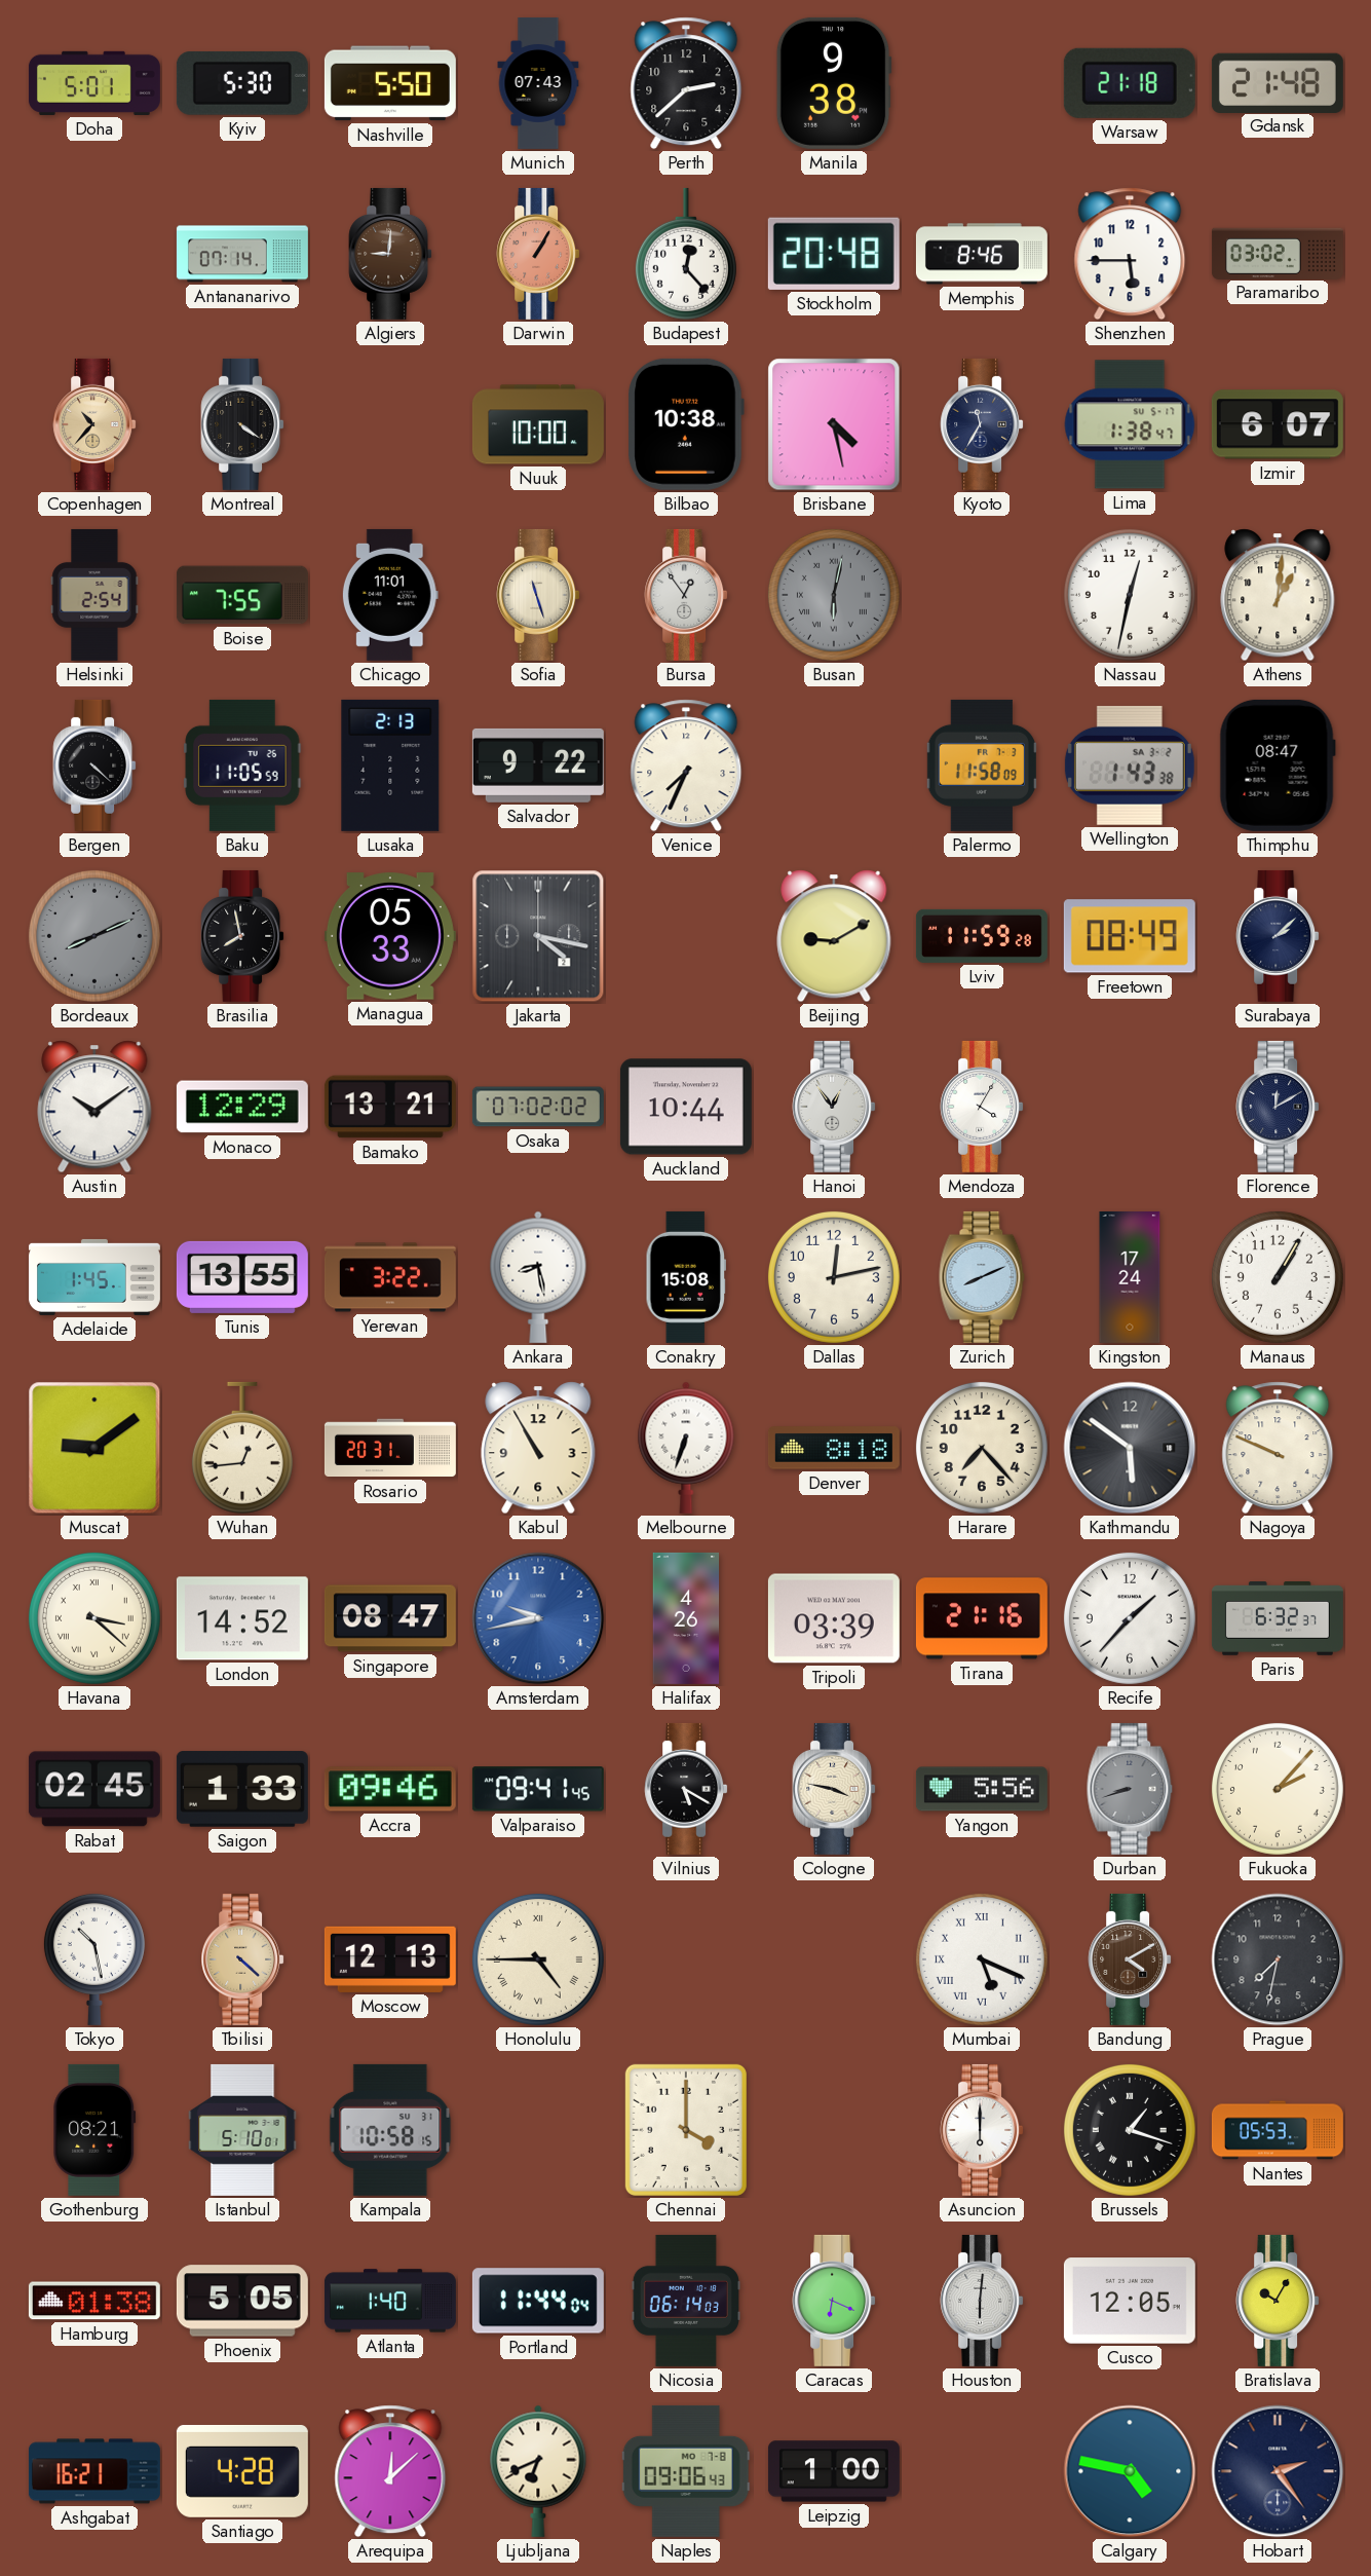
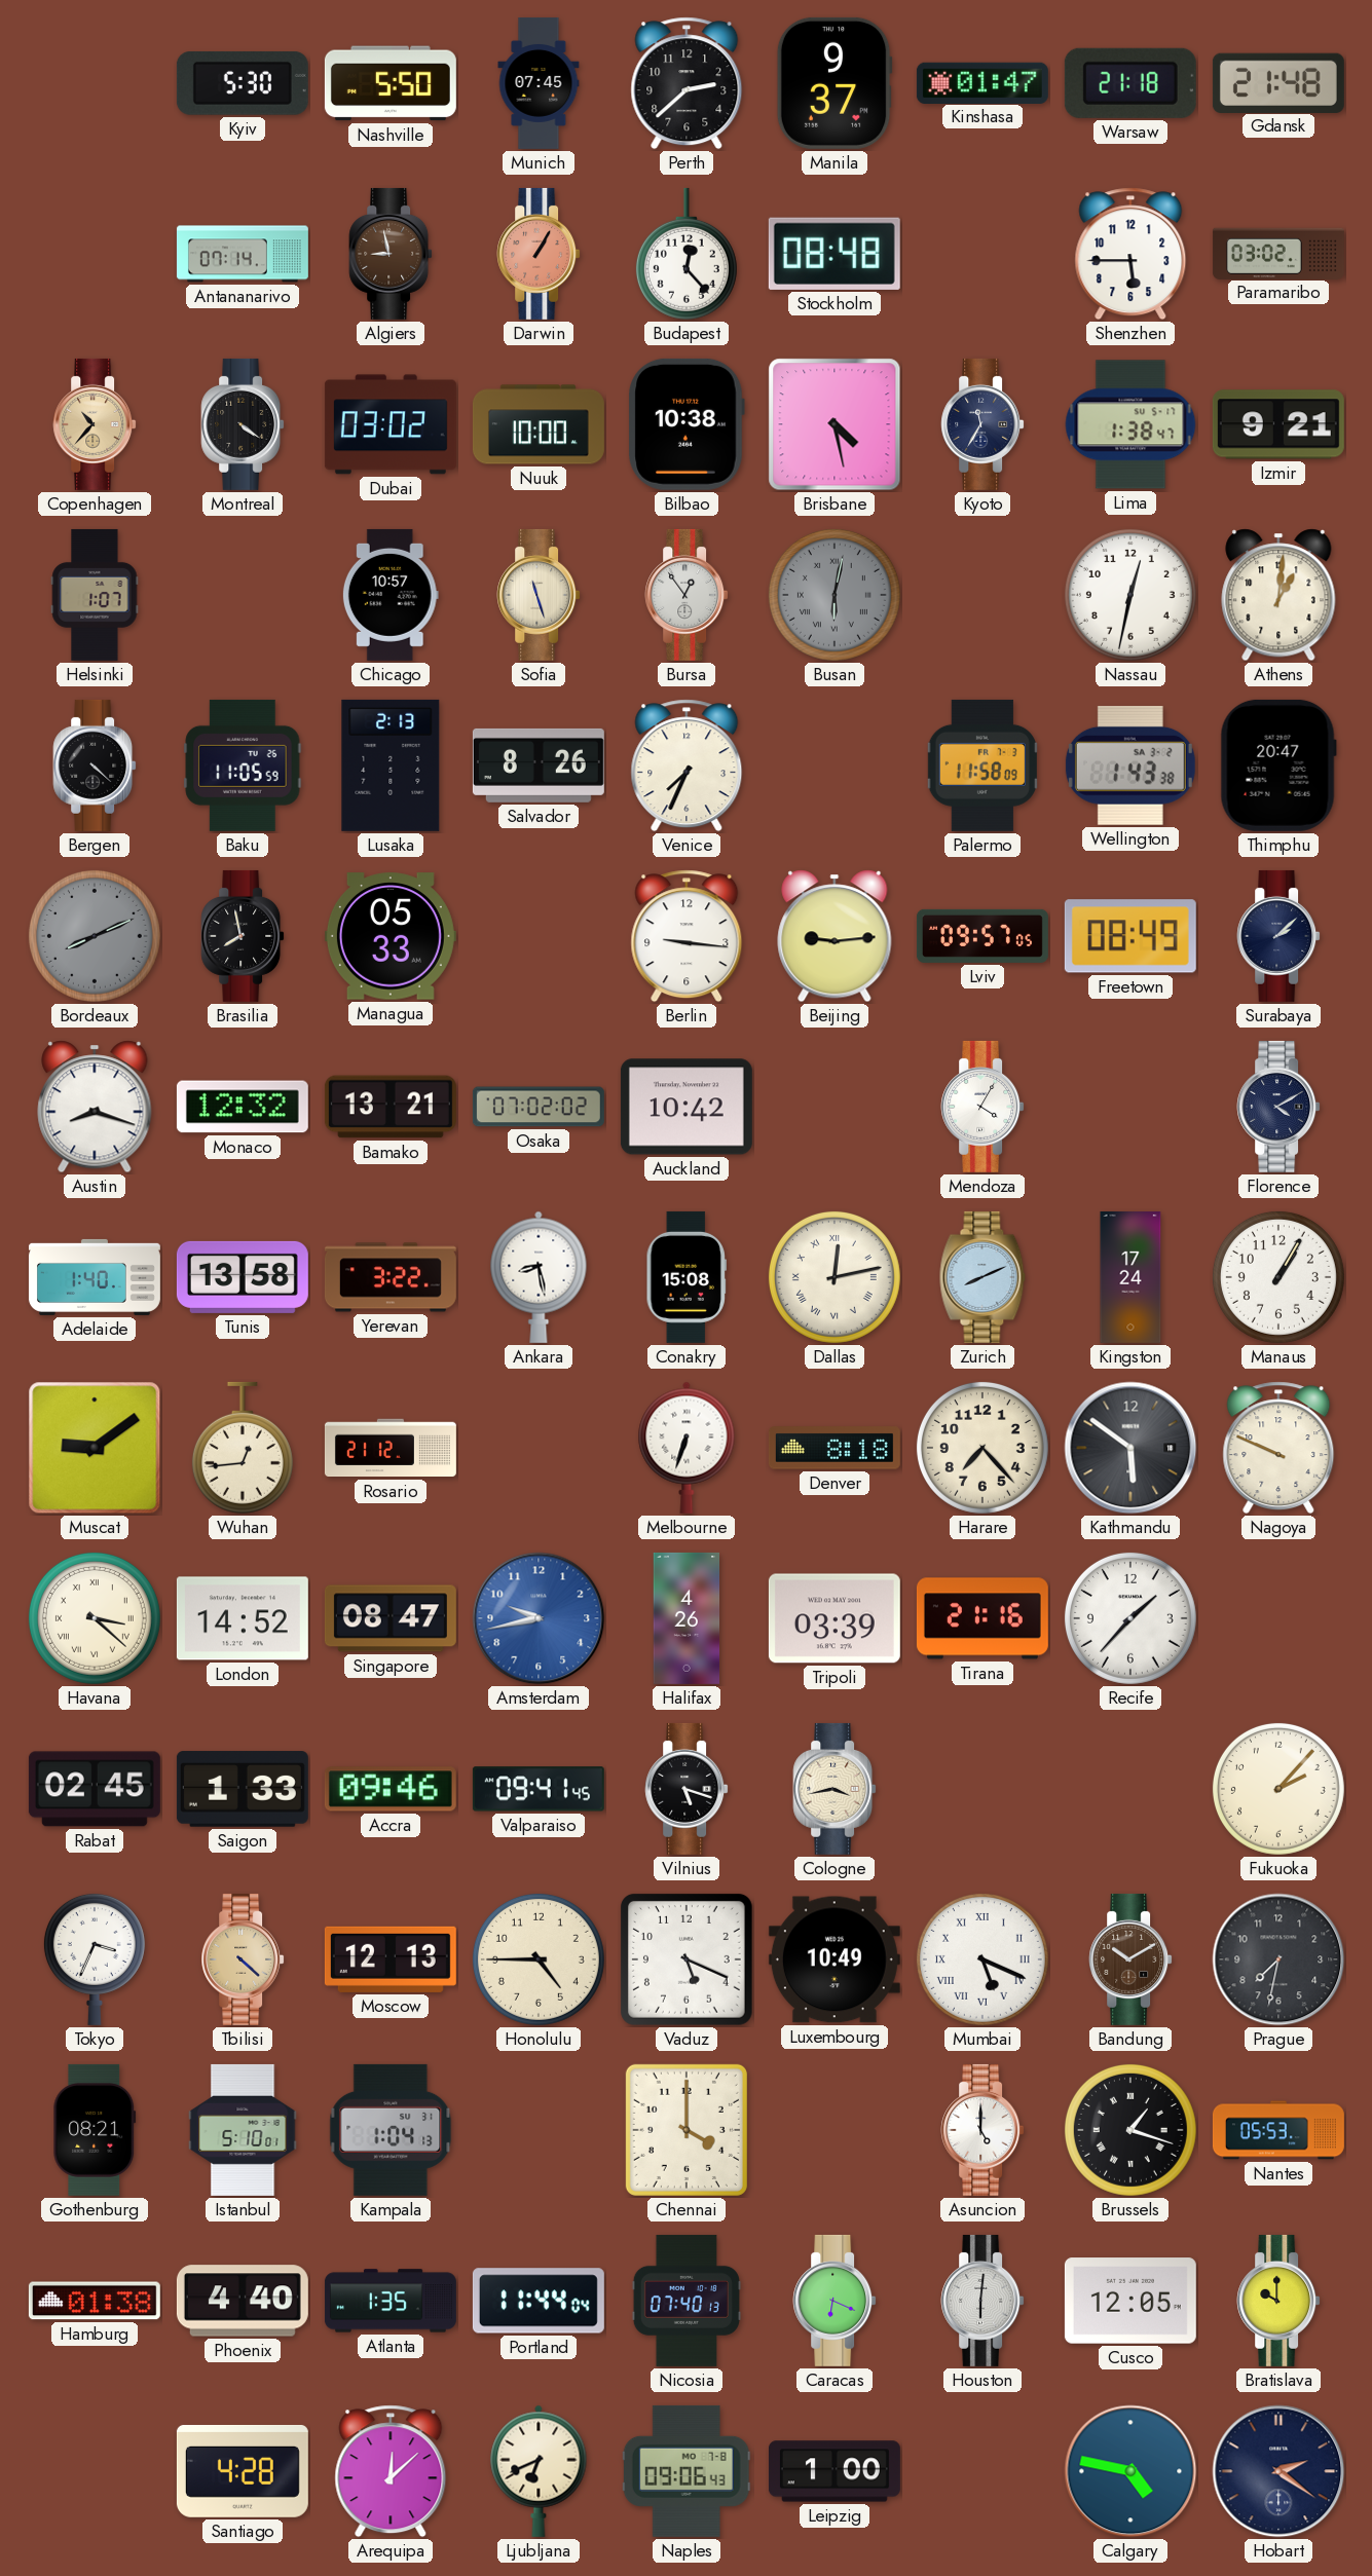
Doha: 5:01 -> none (94, 83)
Munich: 07:43 -> 07:45 (539, 83)
Manila: 9:38 -> 9:37 (835, 83)
Kinshasa: none -> 01:47 (982, 82)
Algiers: 9:01 -> 8:58 (391, 254)
Stockholm: 20:48 -> 08:48 (835, 254)
Memphis: 8:46 -> none (982, 254)
Dubai: none -> 03:02 (391, 424)
Izmir: 6:07 -> 9:21 (1278, 424)
Helsinki: 2:54 -> 1:07 (95, 595)
Boise: 7:55 -> none (242, 595)
Chicago: 11:01 -> 10:57 (391, 595)
Salvador: 9:22 -> 8:26 (539, 766)
Thimphu: 08:47 -> 20:47 (1278, 766)
Jakarta: 4:17 -> none (538, 936)
Berlin: none -> 9:16 (687, 936)
Beijing: 9:10 -> 9:14 (835, 936)
Lviv: 11:59 -> 09:57 (982, 936)
Austin: 10:09 -> 8:18 (95, 1107)
Monaco: 12:29 -> 12:32 (243, 1107)
Auckland: 10:44 -> 10:42 (687, 1107)
Hanoi: 12:54 -> none (834, 1107)
Florence: 12:10 -> 4:10 (1278, 1107)
Adelaide: 1:45 -> 1:40 (95, 1277)
Tunis: 13:55 -> 13:58 (243, 1277)
Dallas numerals: Arabic -> Roman (835, 1277)
Rosario: 20:31 -> 21:12 (391, 1448)
Kabul: 10:55 -> none (538, 1448)
Paris: 6:32 -> none (1278, 1619)
Vilnius: 5:20 -> 5:18 (687, 1789)
Cologne: 3:47 -> 3:43 (835, 1789)
Yangon: 5:56 -> none (982, 1789)
Durban: 8:42 -> none (1130, 1789)
Tokyo: 10:28 -> 3:34 (95, 1958)
Honolulu numerals: Roman -> Arabic (539, 1959)
Vaduz: none -> 5:19 (687, 1959)
Luxembourg: none -> 10:49 (835, 1959)
Bandung: 4:10 -> 10:10 (1130, 1959)
Kampala: 10:58 -> 1:04 (391, 2130)
Asuncion: 6:00 -> 5:00 (982, 2130)
Phoenix: 5:05 -> 4:40 (243, 2301)
Atlanta: 1:40 -> 1:35 (391, 2301)
Nicosia: 06:14 -> 07:40 (687, 2301)
Bratislava: 10:05 -> 10:00 (1278, 2301)
Ashgabat: 16:21 -> none (94, 2471)
Hobart: 2:24 -> 2:21 (1278, 2471)
